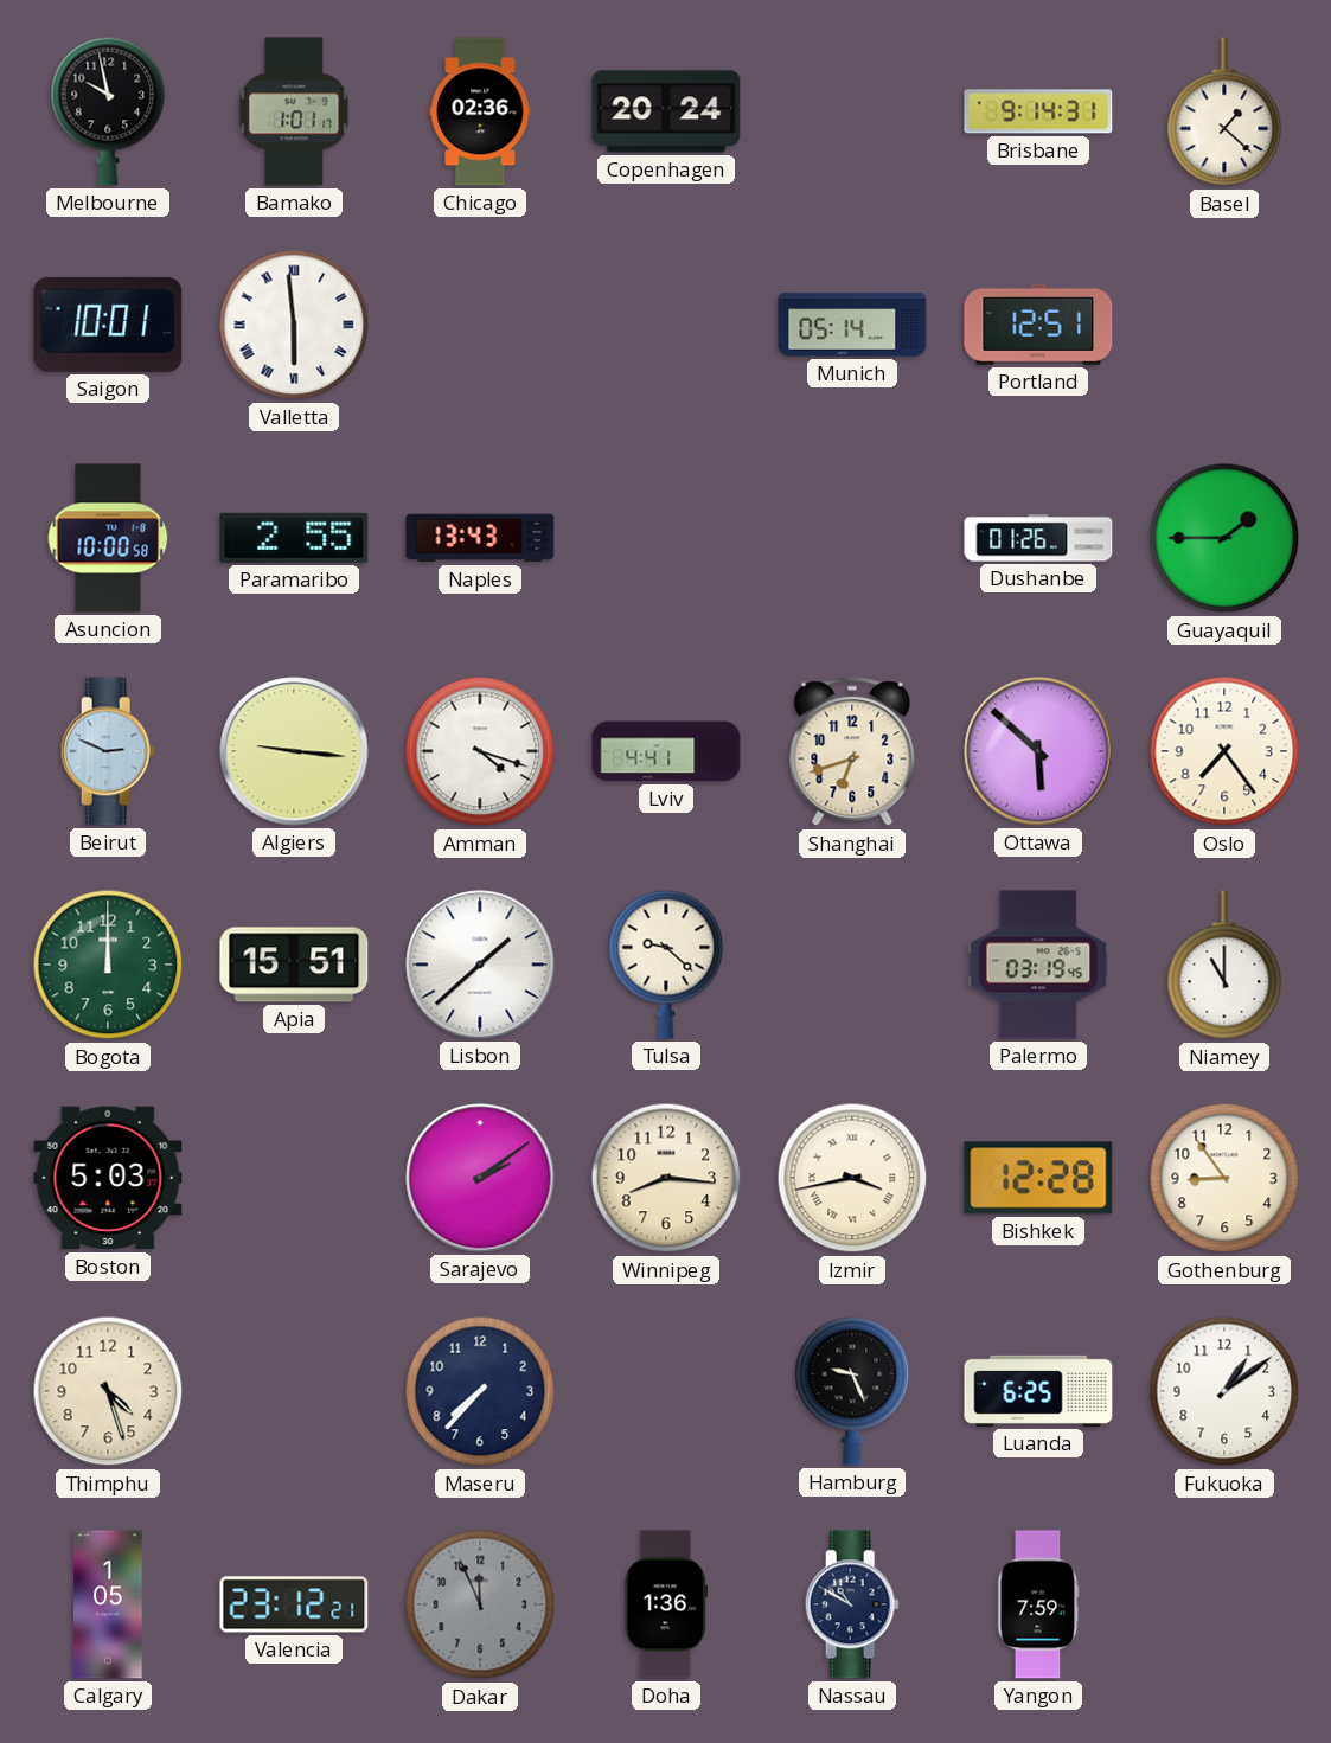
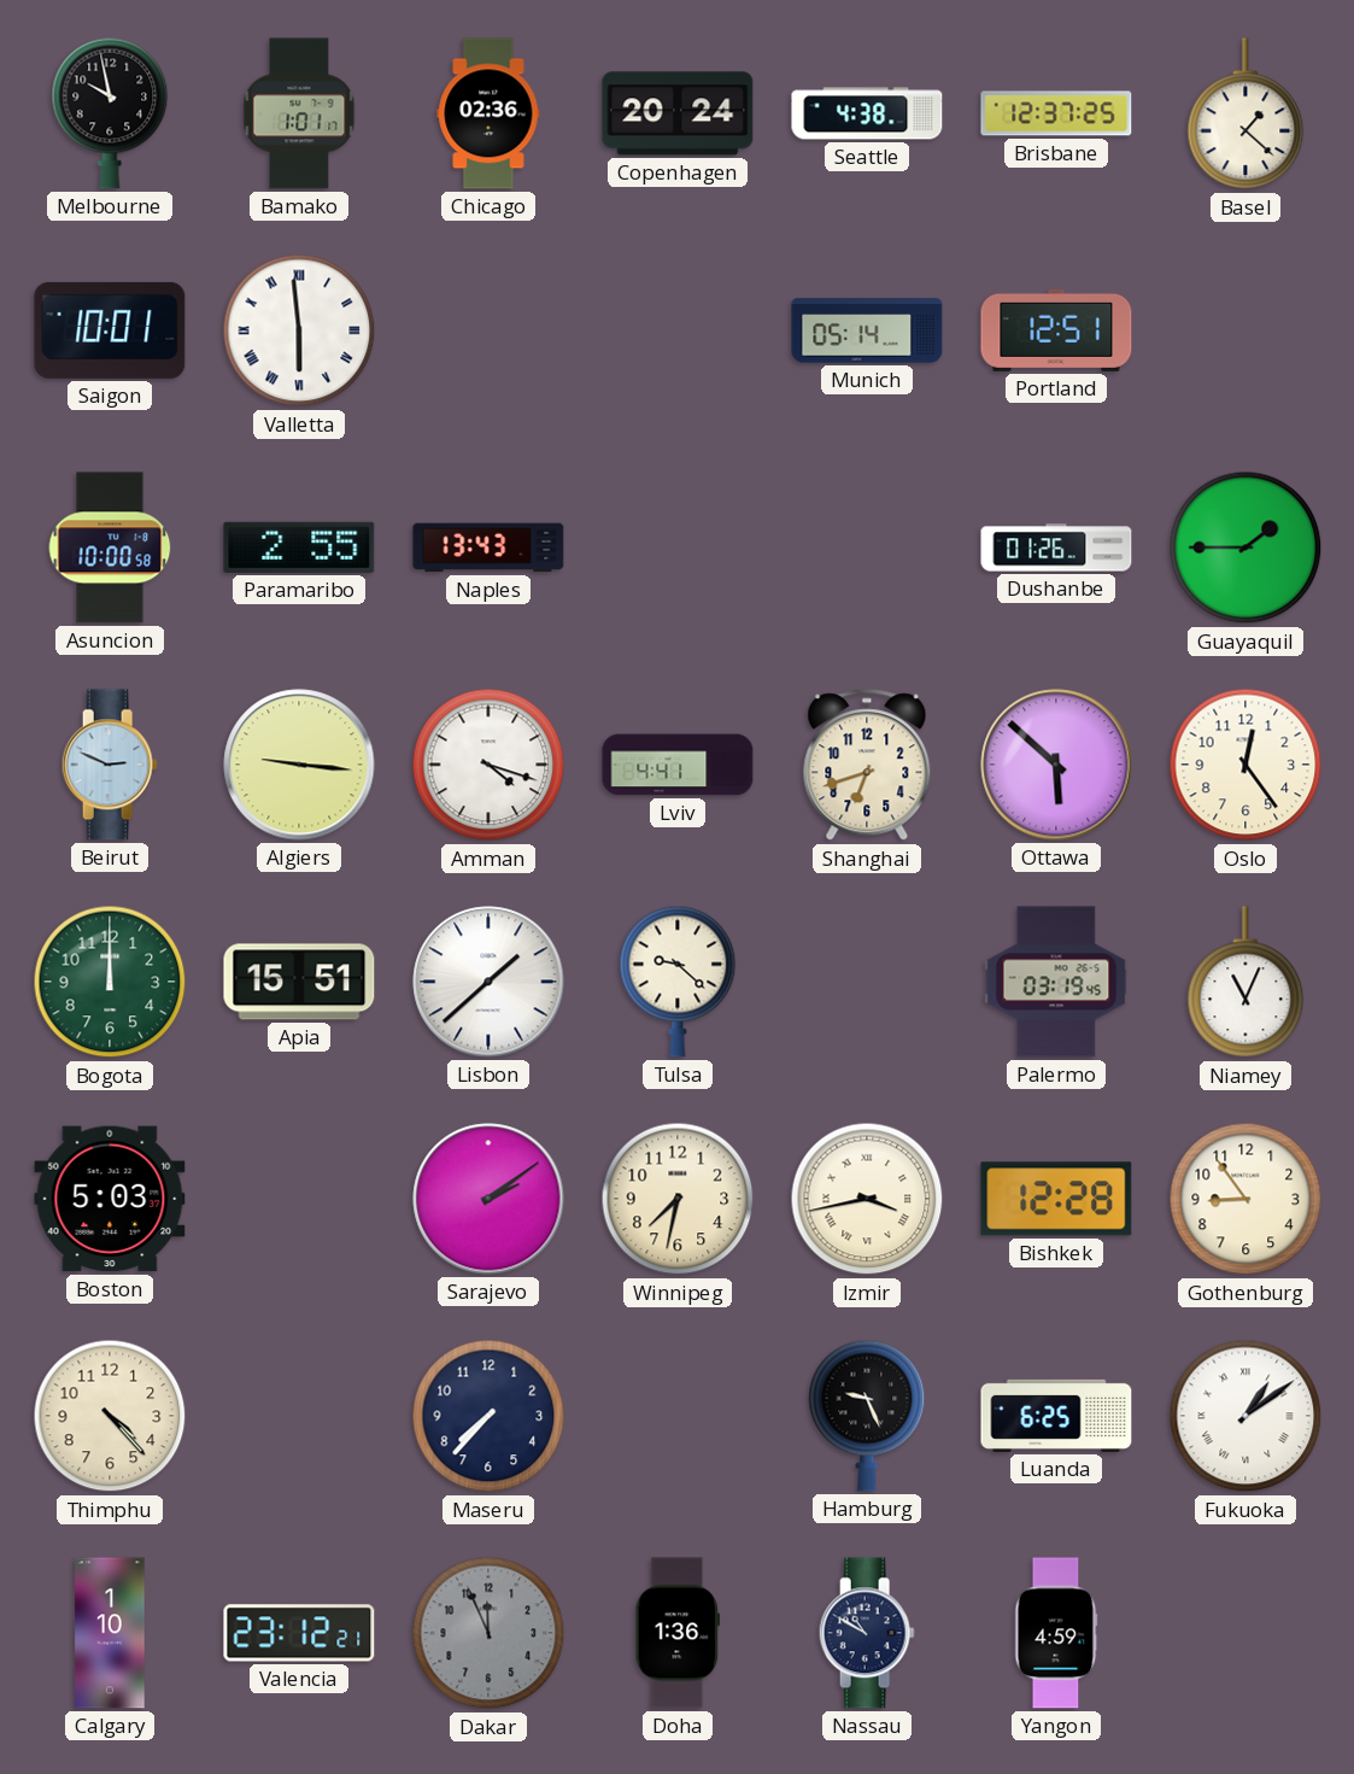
Seattle: none -> 4:38 (867, 113)
Brisbane: 9:14 -> 12:37 (1056, 113)
Oslo: 7:24 -> 12:24 (1245, 765)
Niamey: 11:00 -> 11:04 (1245, 983)
Winnipeg: 8:16 -> 7:32 (678, 1199)
Thimphu: 4:27 -> 4:23 (110, 1416)
Fukuoka numerals: Arabic -> Roman (1245, 1416)
Calgary: 1:05 -> 1:10 (110, 1633)
Yangon: 7:59 -> 4:59 (1056, 1633)
